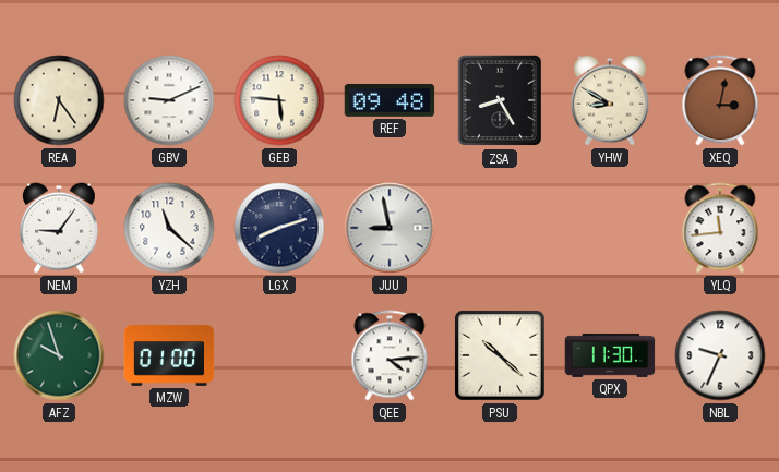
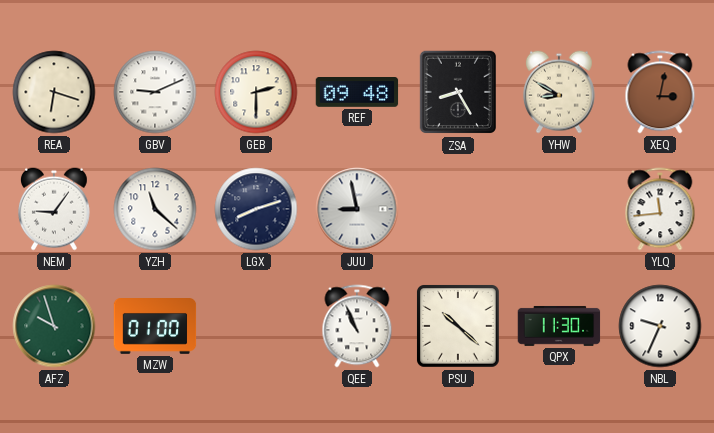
REA: 6:24 -> 6:18 (54, 92)
GEB: 5:46 -> 2:30 (256, 92)
QEE: 4:14 -> 10:56 (357, 326)
